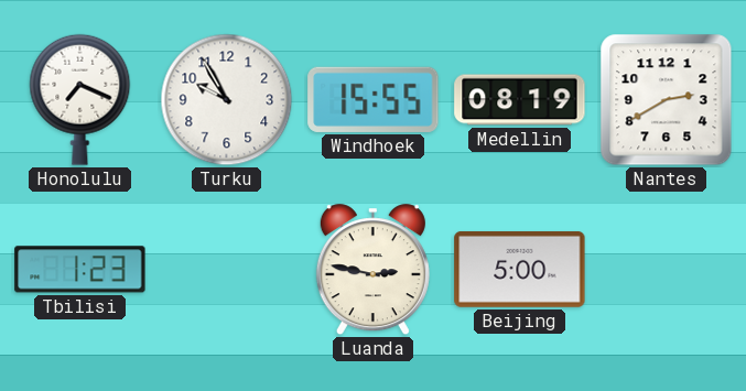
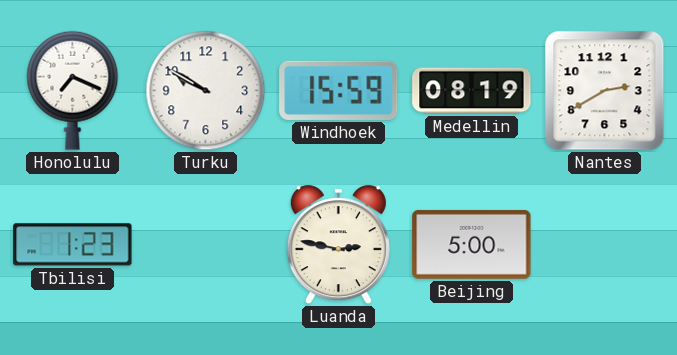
Turku: 9:55 -> 9:50 (206, 91)
Windhoek: 15:55 -> 15:59 (339, 90)
